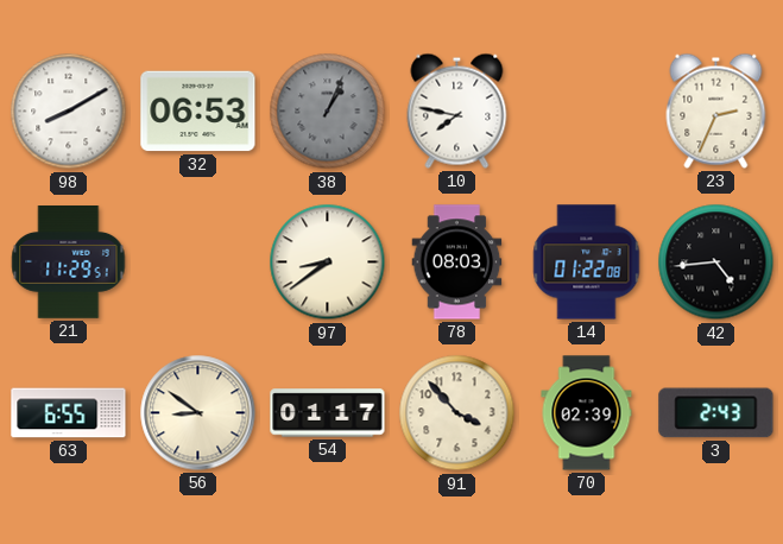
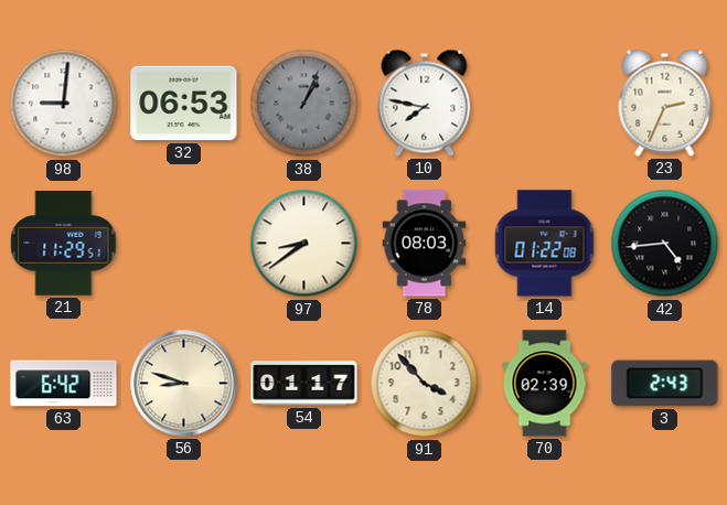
98: 8:10 -> 9:01 (64, 104)
63: 6:55 -> 6:42 (64, 384)
56: 8:51 -> 8:48 (184, 384)
